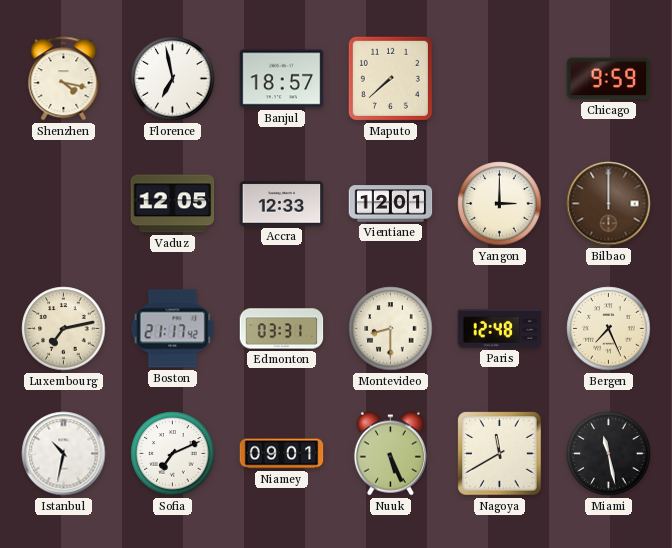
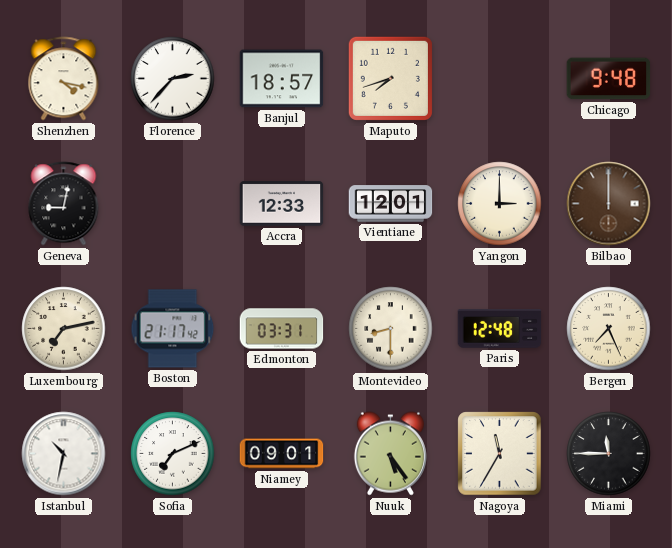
Florence: 6:58 -> 2:37 (173, 79)
Maputo: 7:38 -> 7:42 (390, 78)
Chicago: 9:59 -> 9:48 (609, 79)
Geneva: none -> 9:02 (64, 204)
Vaduz: 12:05 -> none (173, 204)
Nuuk: 5:26 -> 5:24 (390, 454)
Nagoya: 11:40 -> 11:35 (500, 454)
Miami: 11:28 -> 11:45 (609, 454)
